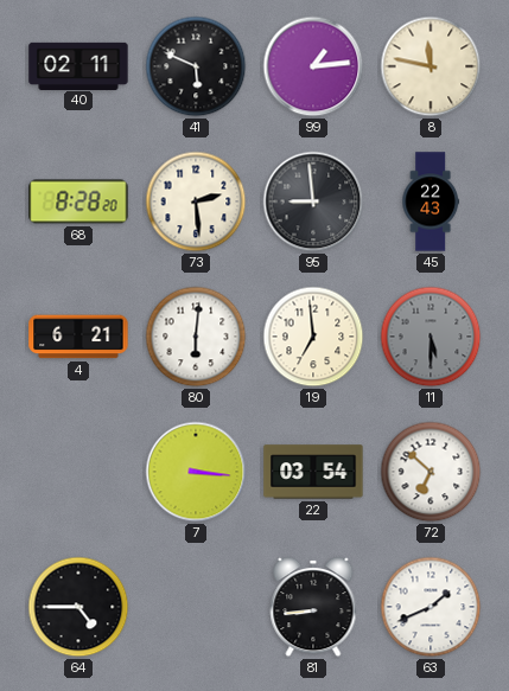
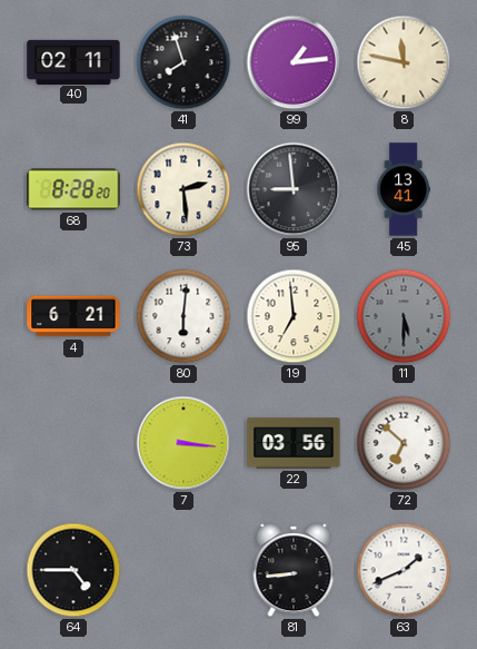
41: 5:49 -> 7:57 (183, 62)
45: 22:43 -> 13:41 (403, 189)
22: 03:54 -> 03:56 (294, 443)
